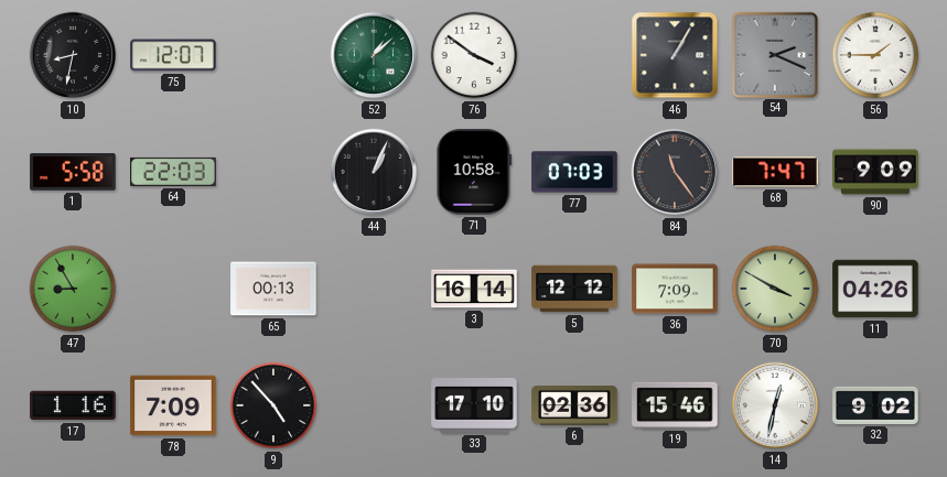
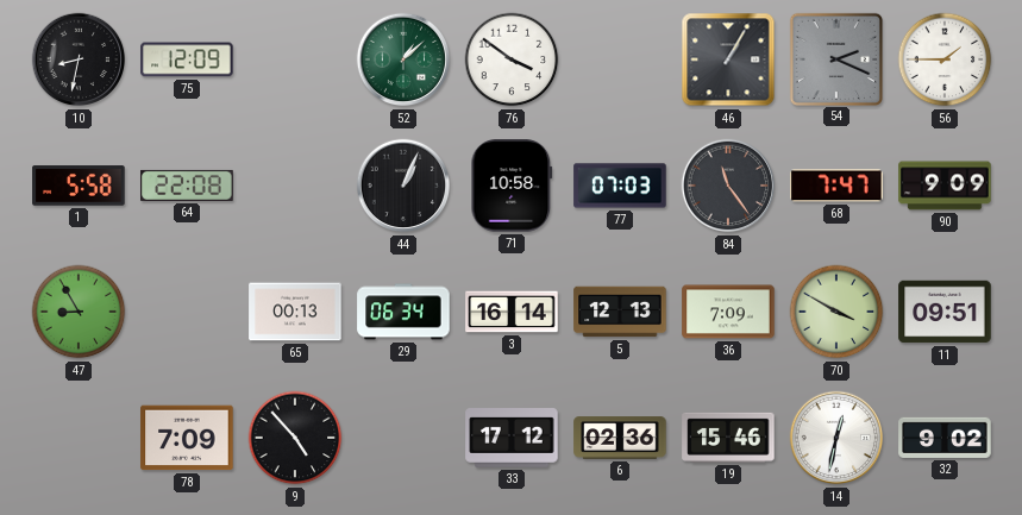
75: 12:07 -> 12:09 (187, 59)
64: 22:03 -> 22:08 (187, 186)
29: none -> 06:34 (403, 312)
5: 12:12 -> 12:13 (620, 312)
11: 04:26 -> 09:51 (945, 312)
17: 1:16 -> none (73, 405)
33: 17:10 -> 17:12 (512, 439)
